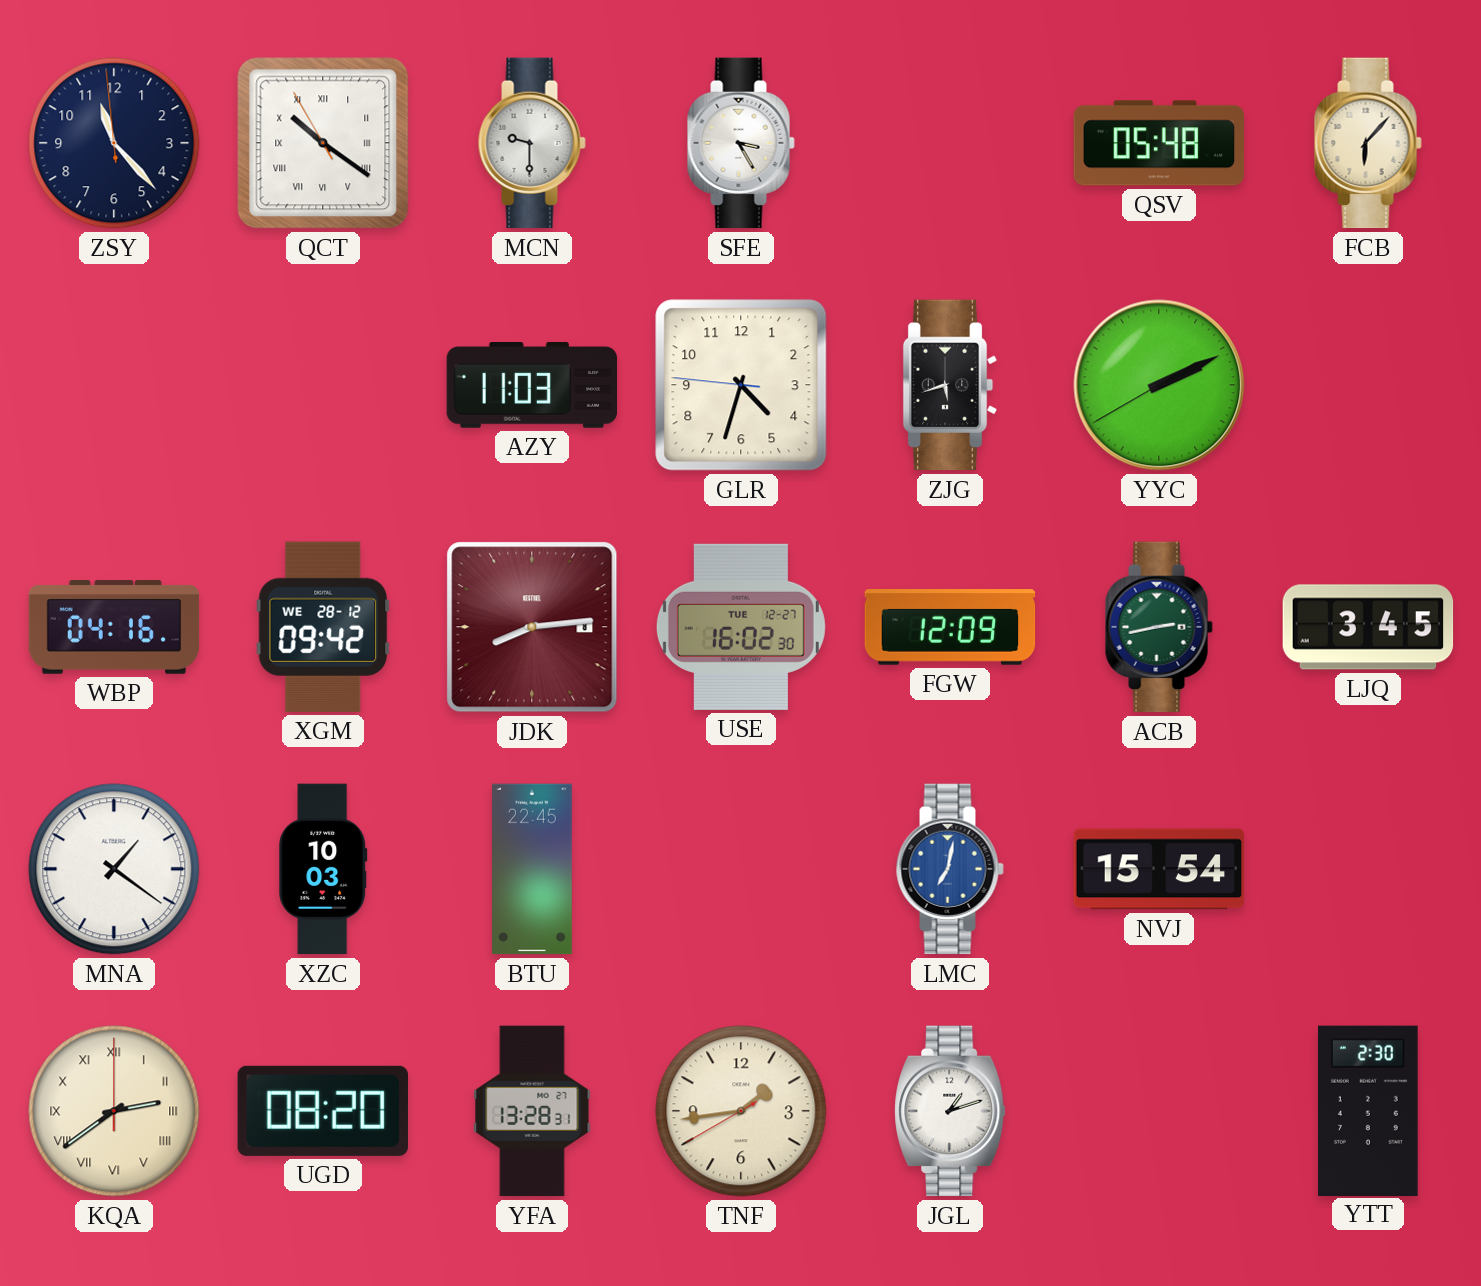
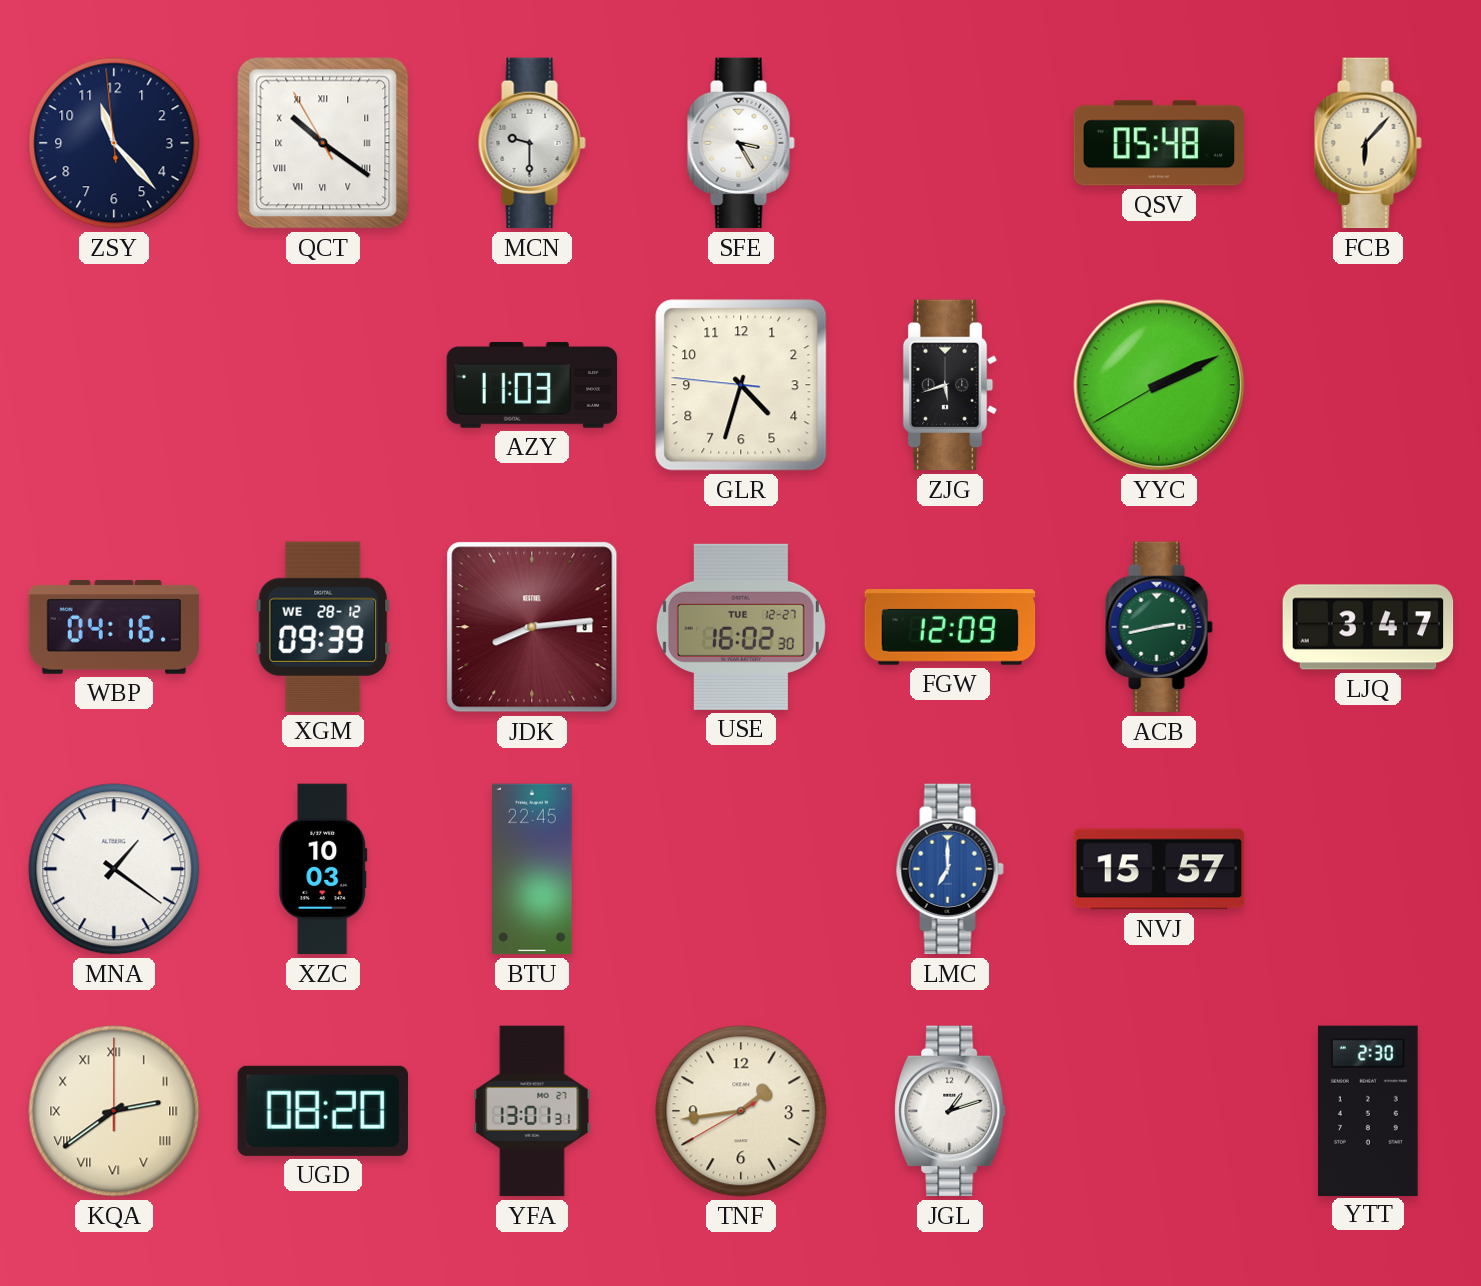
XGM: 09:42 -> 09:39 (323, 627)
LJQ: 3:45 -> 3:47 (1368, 627)
LMC: 7:02 -> 7:00 (950, 869)
NVJ: 15:54 -> 15:57 (1159, 869)
YFA: 13:28 -> 13:01 (532, 1111)
